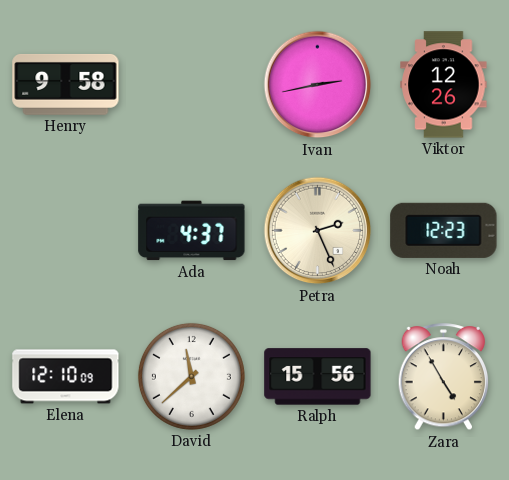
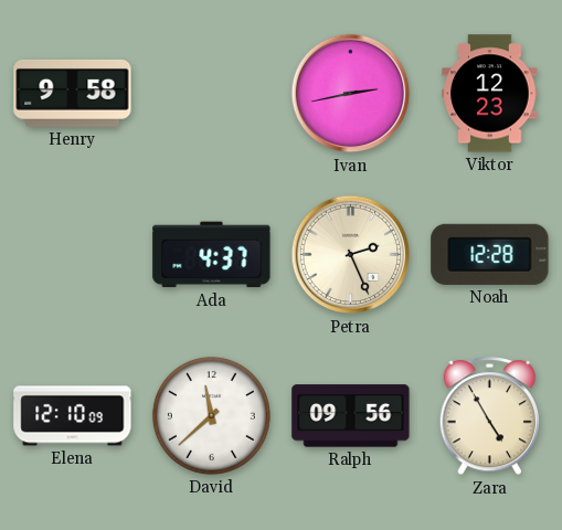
Viktor: 12:26 -> 12:23 (490, 94)
Noah: 12:23 -> 12:28 (490, 254)
Ralph: 15:56 -> 09:56 (351, 416)
